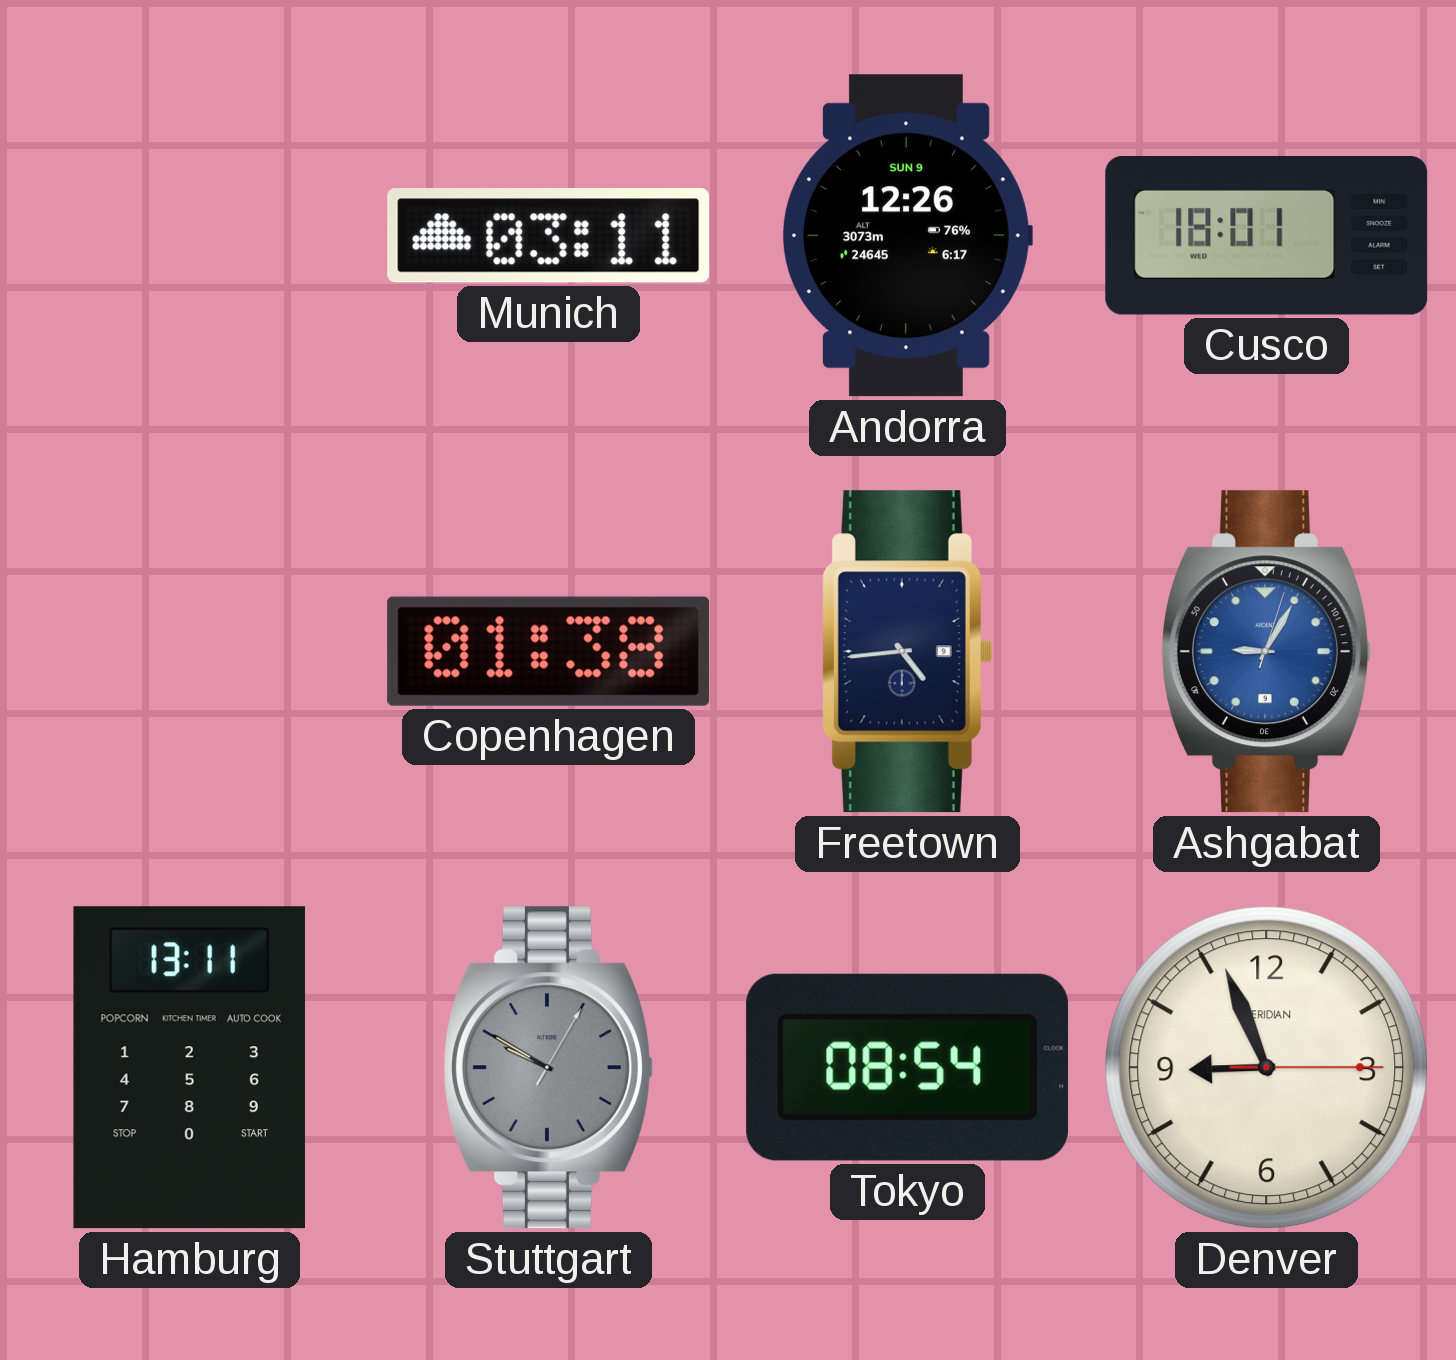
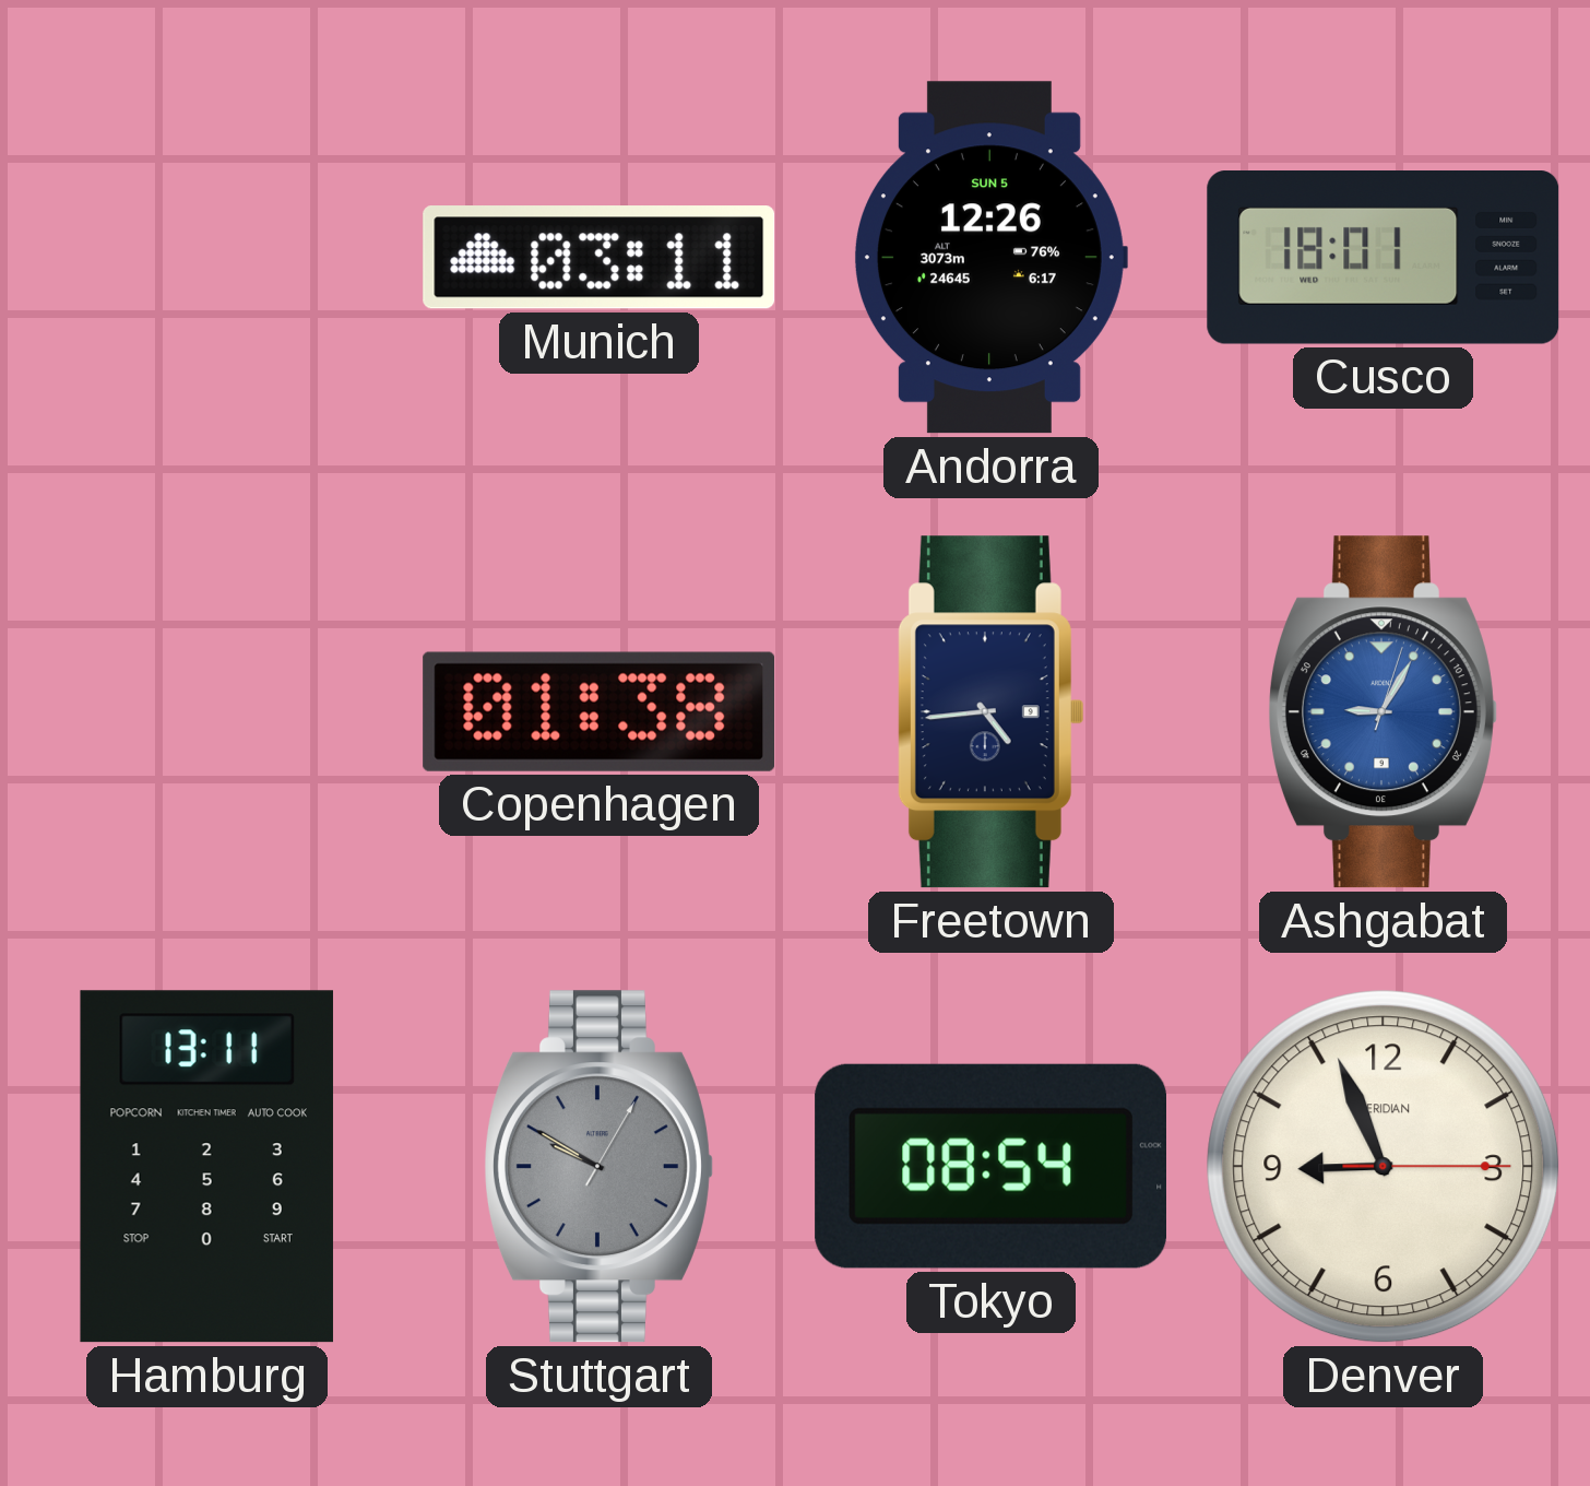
Andorra date: SUN 9 -> SUN 5 (990, 258)
